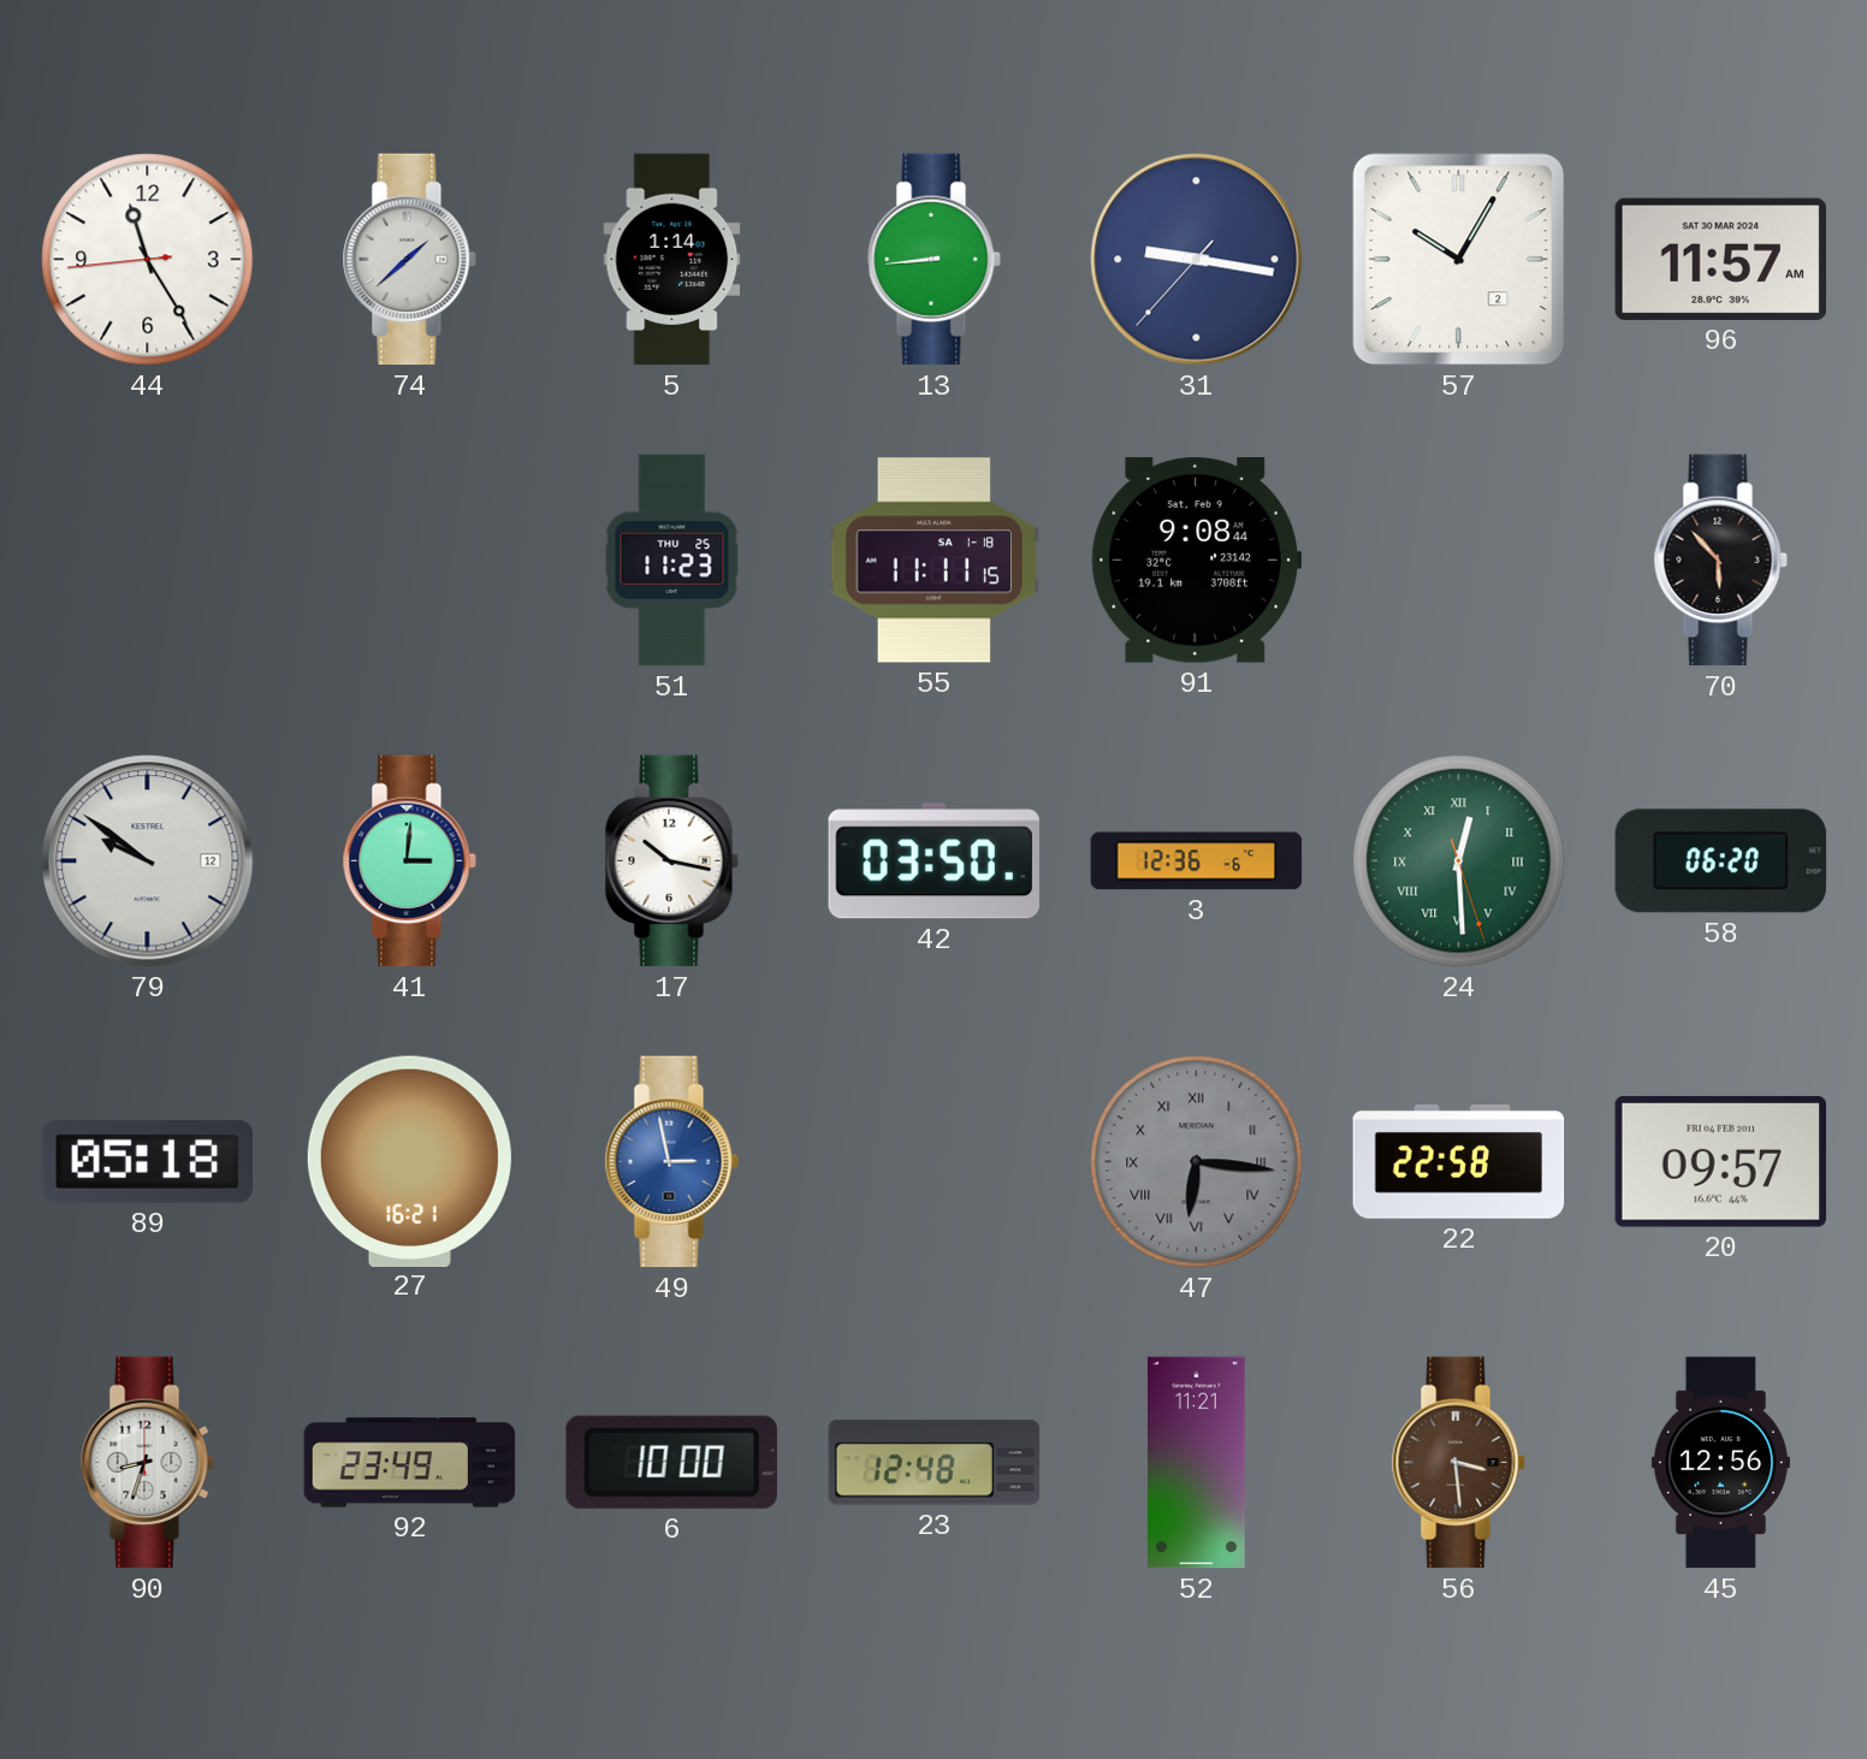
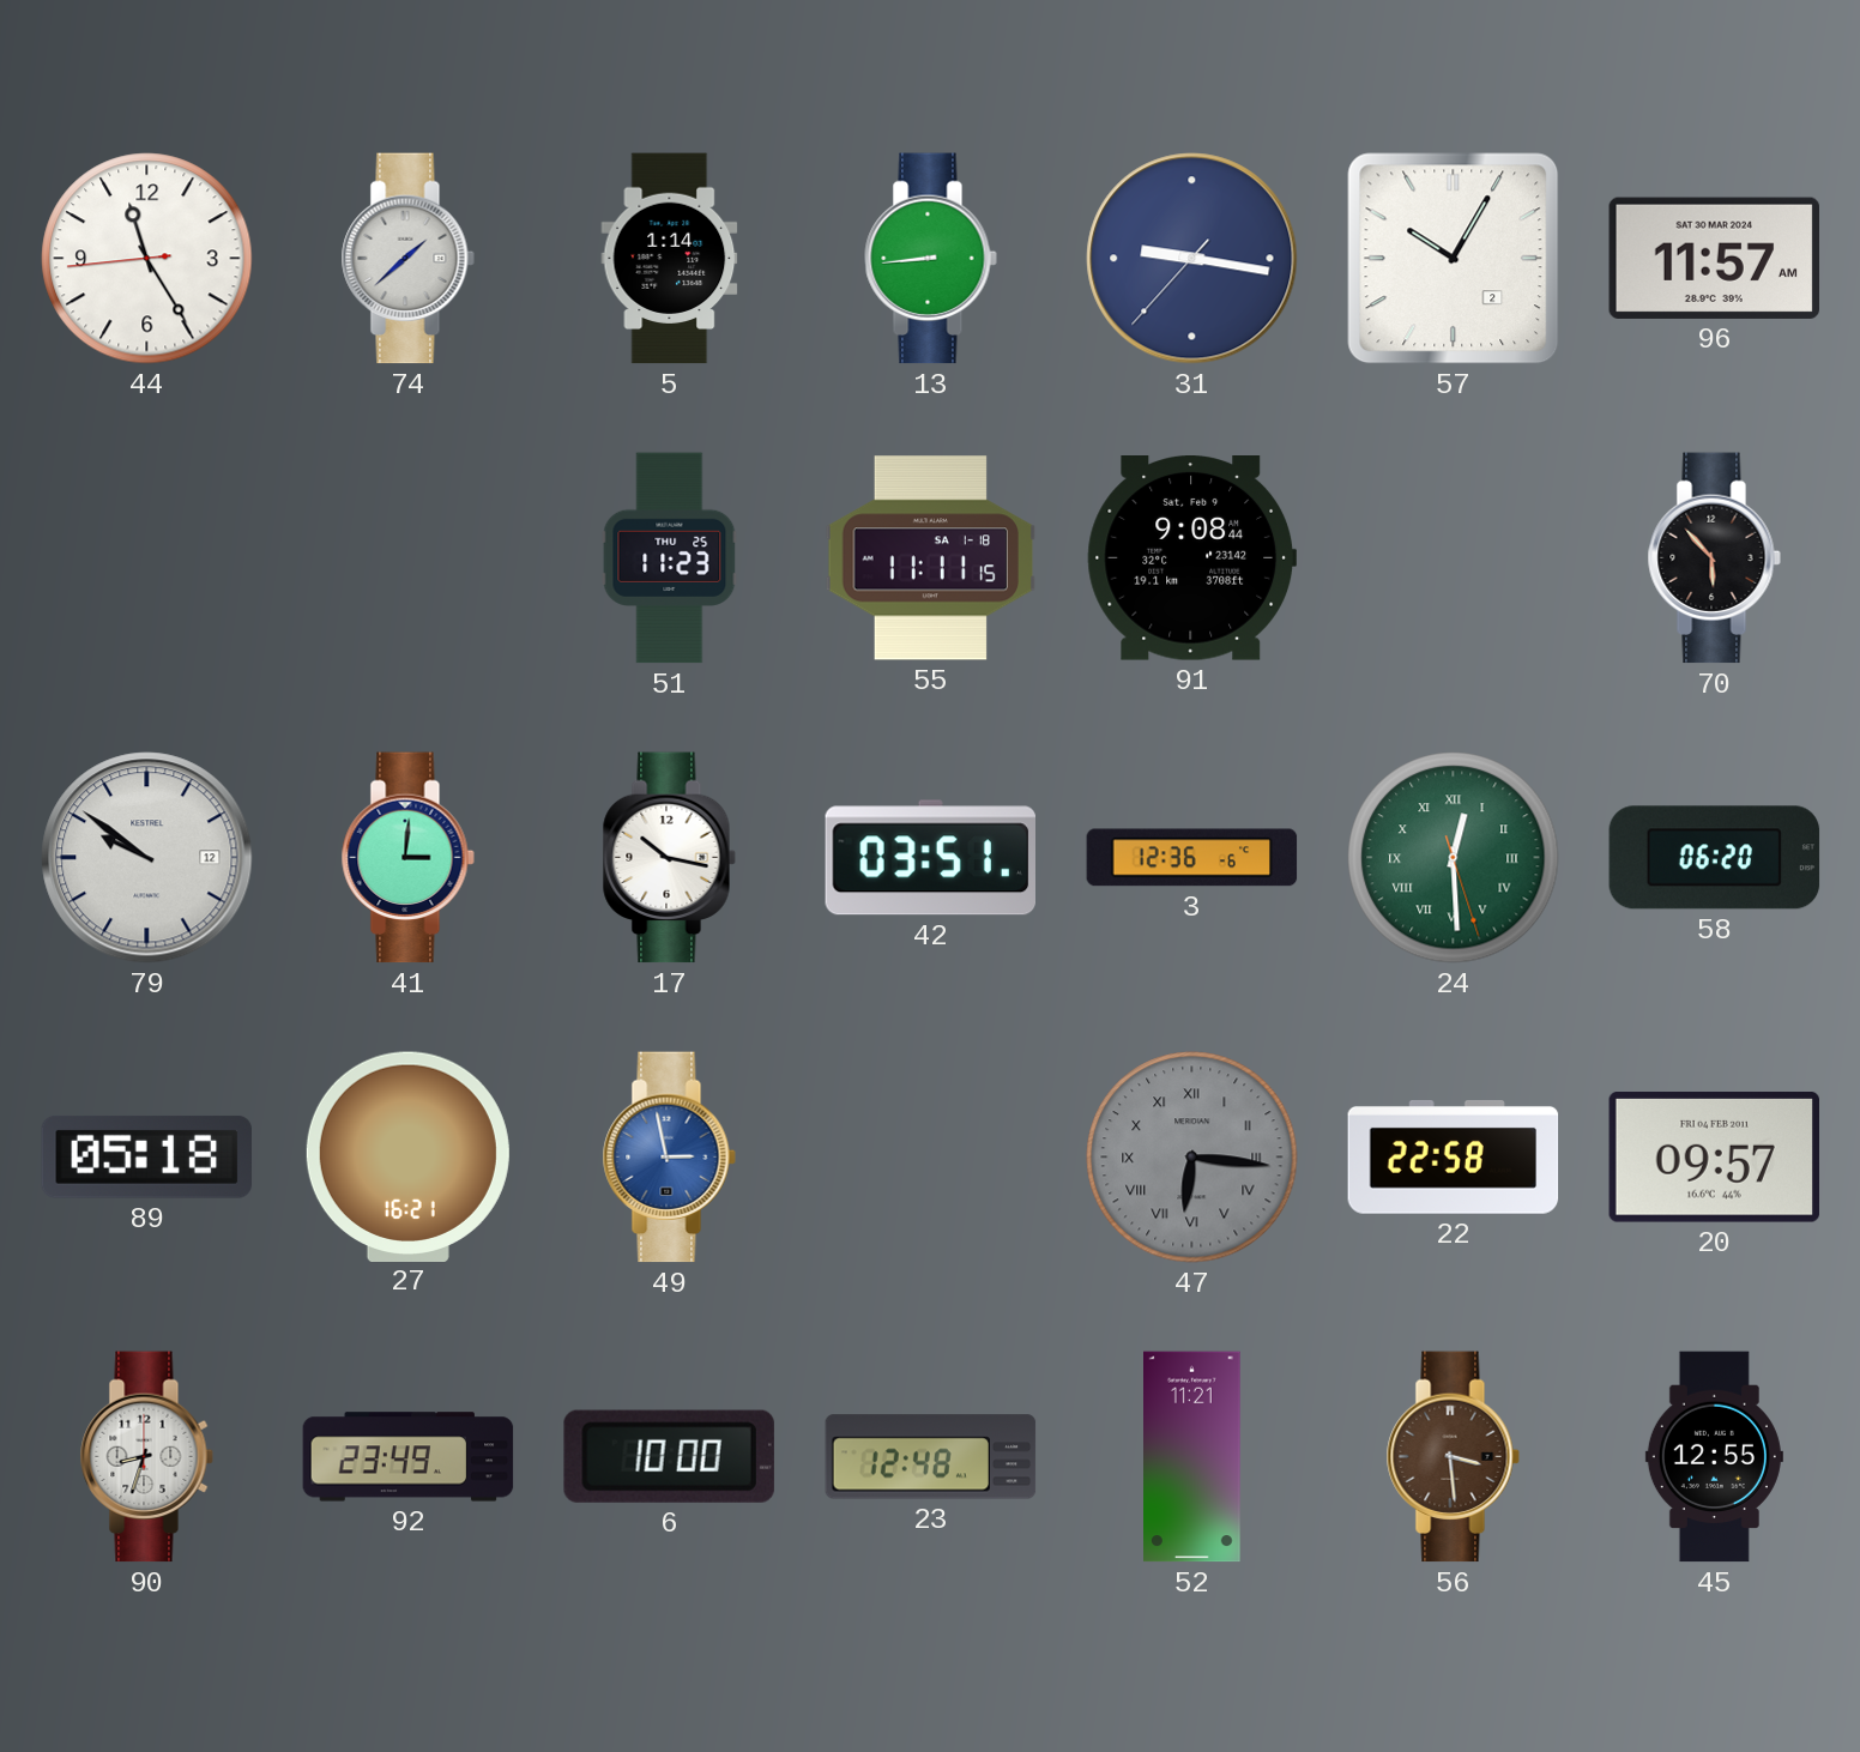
42: 03:50 -> 03:51 (930, 858)
45: 12:56 -> 12:55 (1714, 1457)
